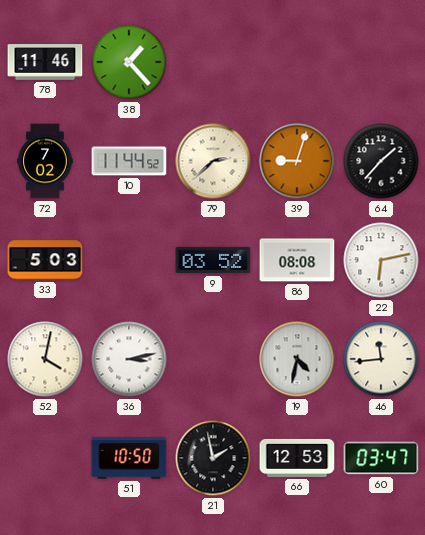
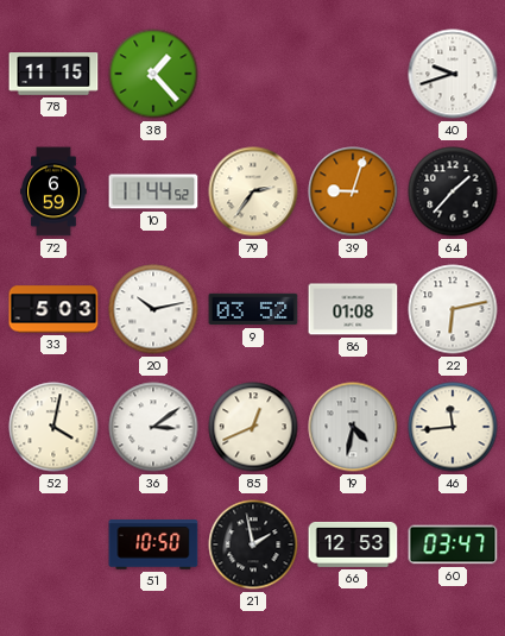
78: 11:46 -> 11:15 (53, 74)
40: none -> 9:42 (453, 74)
72: 7:02 -> 6:59 (53, 191)
79: 2:38 -> 2:36 (253, 191)
20: none -> 10:13 (153, 309)
86: 08:08 -> 01:08 (353, 309)
36: 3:13 -> 3:09 (153, 427)
85: none -> 12:41 (253, 427)
